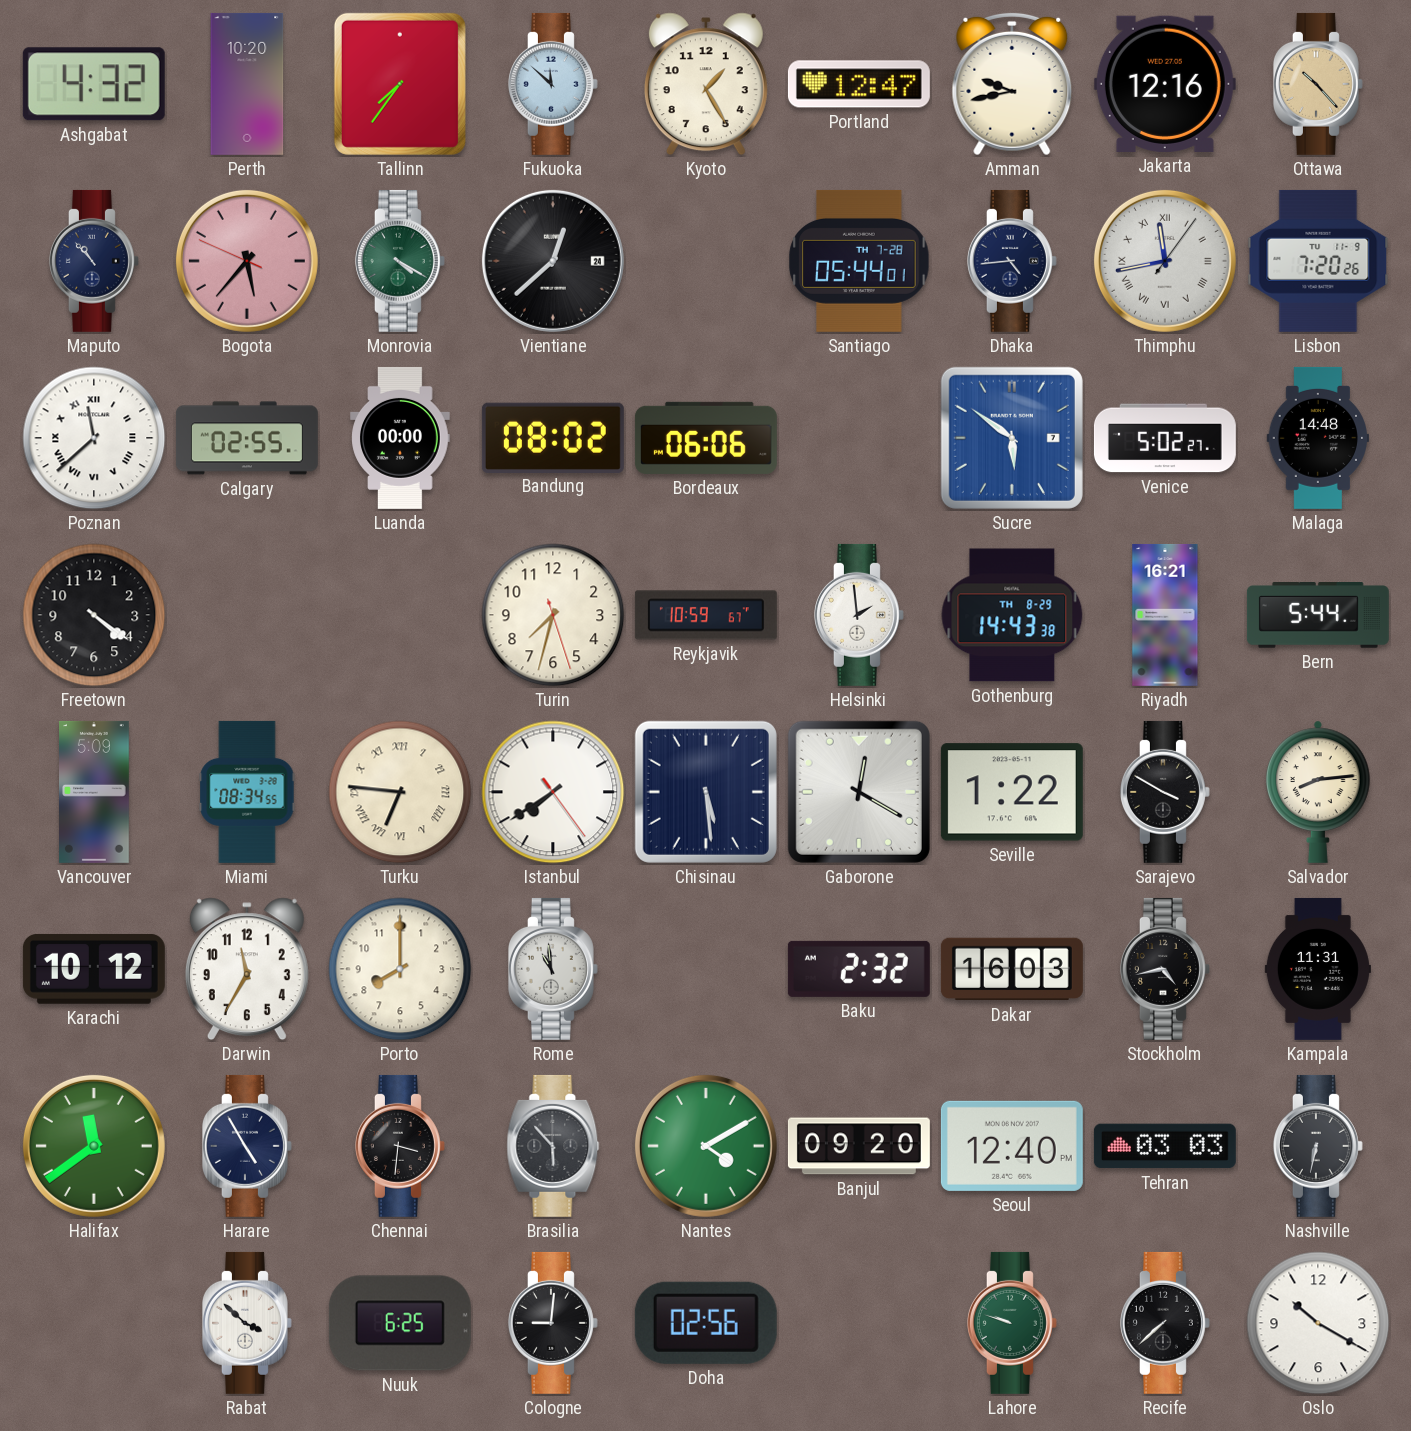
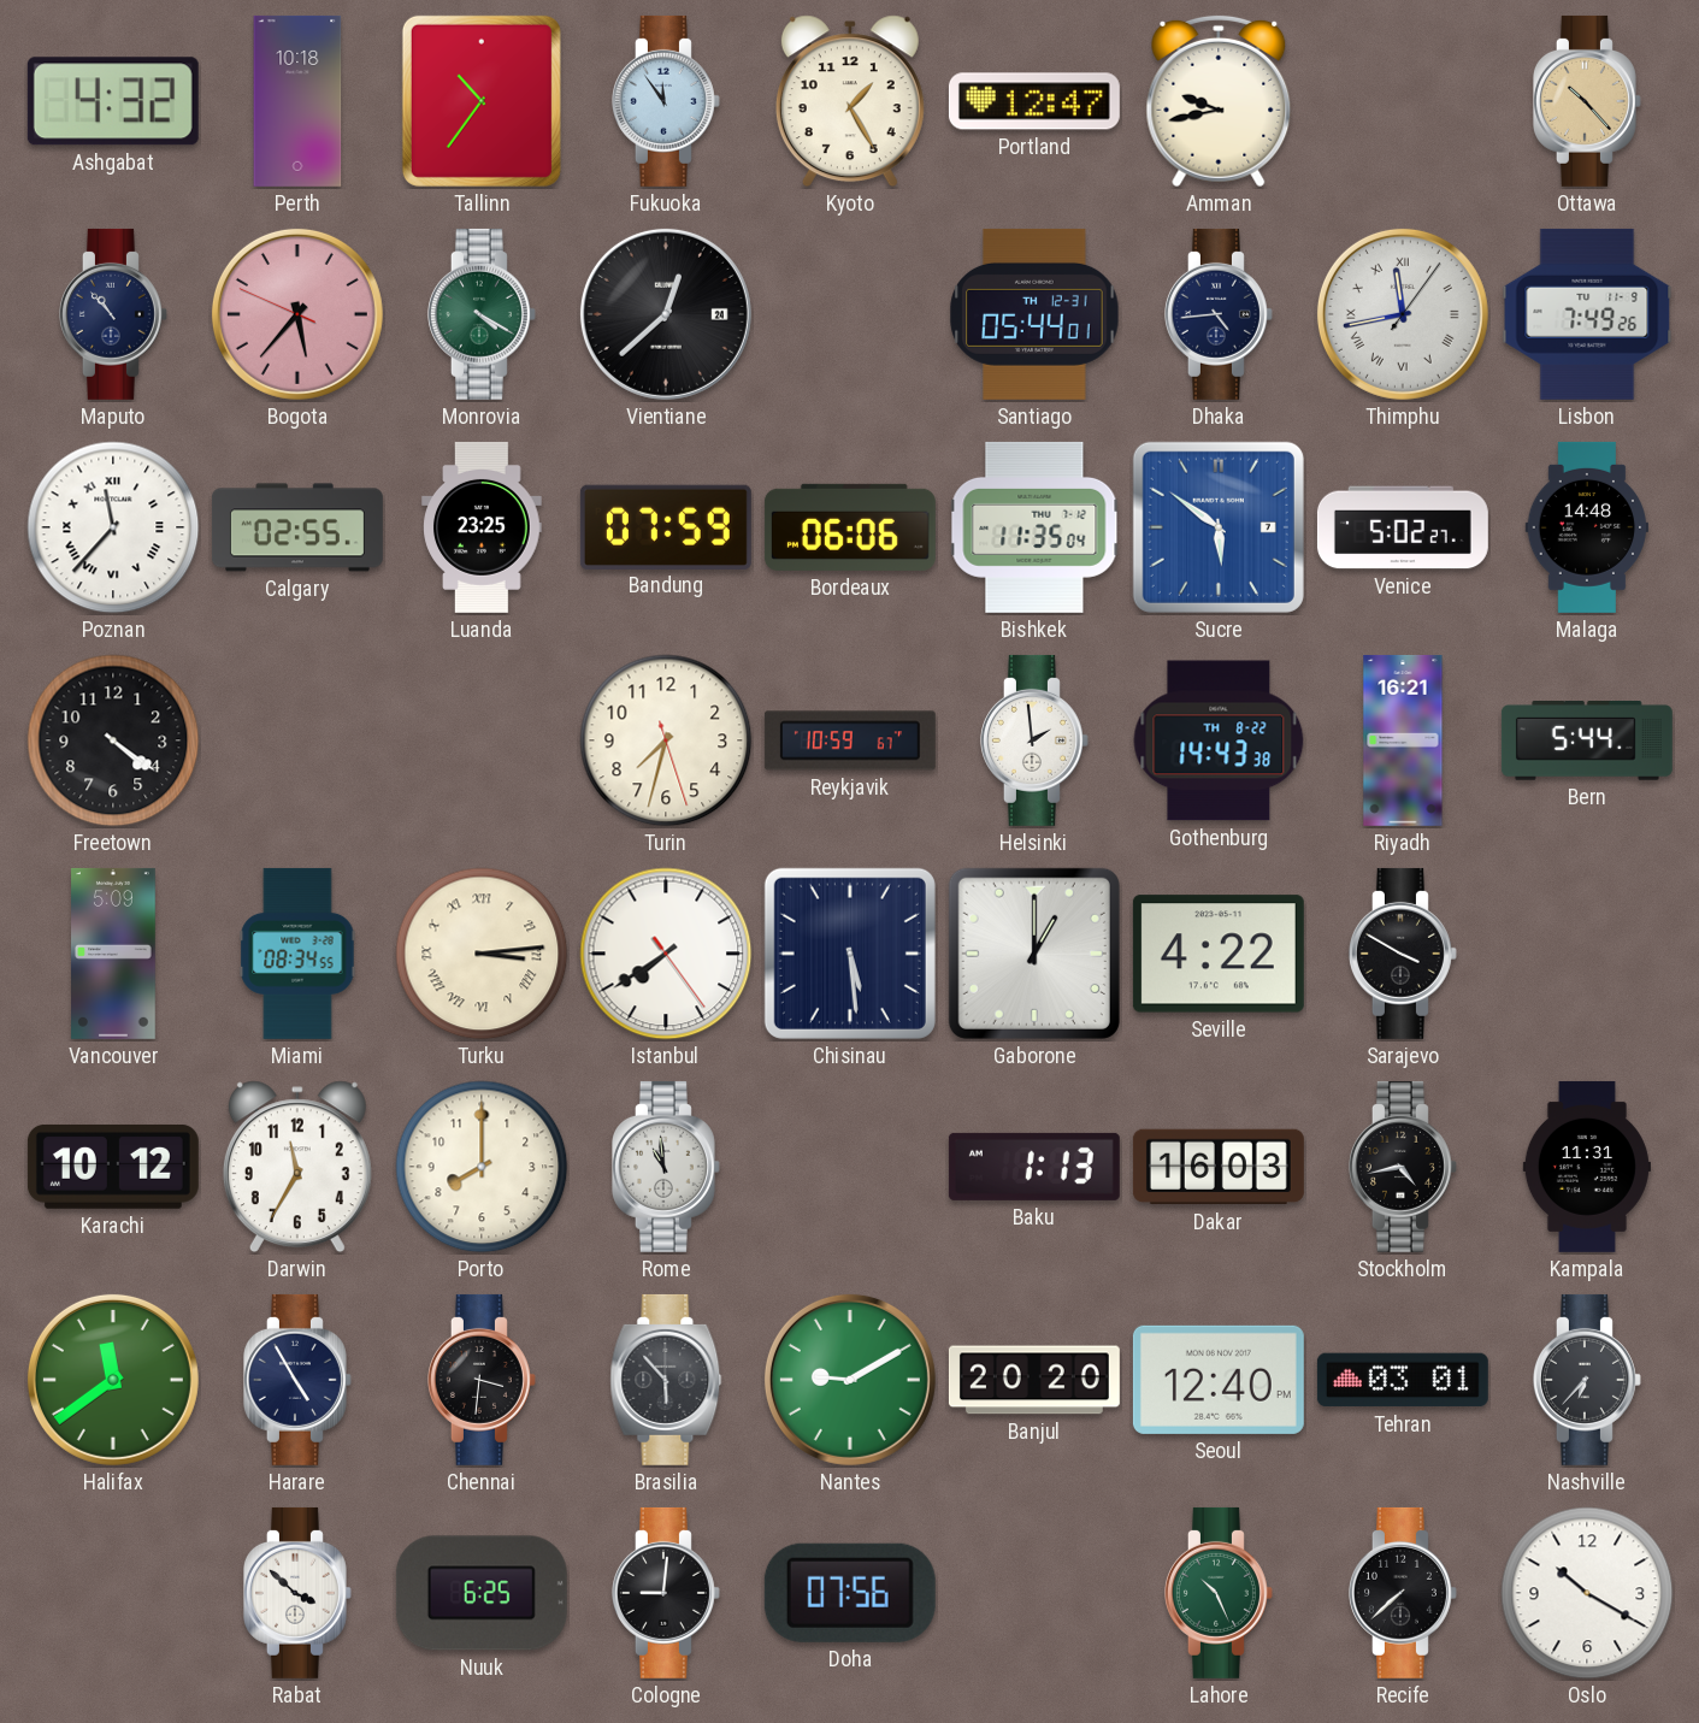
Perth: 10:20 -> 10:18 (297, 101)
Tallinn: 7:36 -> 10:36 (482, 101)
Fukuoka: 11:52 -> 11:54 (666, 101)
Jakarta: 12:16 -> none (1165, 84)
Santiago date: TH 7-28 -> TH 12-31 (1034, 314)
Lisbon: 7:20 -> 7:49 (1587, 314)
Poznan: 11:38 -> 11:37 (113, 527)
Luanda: 00:00 -> 23:25 (482, 527)
Bandung: 08:02 -> 07:59 (666, 526)
Bishkek: none -> 11:35 (1034, 527)
Gothenburg date: TH 8-29 -> TH 8-22 (1219, 740)
Turku: 6:46 -> 3:14 (482, 954)
Gaborone: 12:20 -> 1:00 (1034, 954)
Seville: 1:22 -> 4:22 (1219, 954)
Salvador: 8:14 -> none (1318, 792)
Baku: 2:32 -> 1:13 (1034, 1167)
Nantes: 4:10 -> 9:10 (850, 1380)
Banjul: 09:20 -> 20:20 (1034, 1380)
Tehran: 03:03 -> 03:01 (1403, 1380)
Nashville: 6:32 -> 6:37 (1587, 1380)
Doha: 02:56 -> 07:56 (850, 1593)
Lahore: 9:48 -> 10:26 (1219, 1593)
